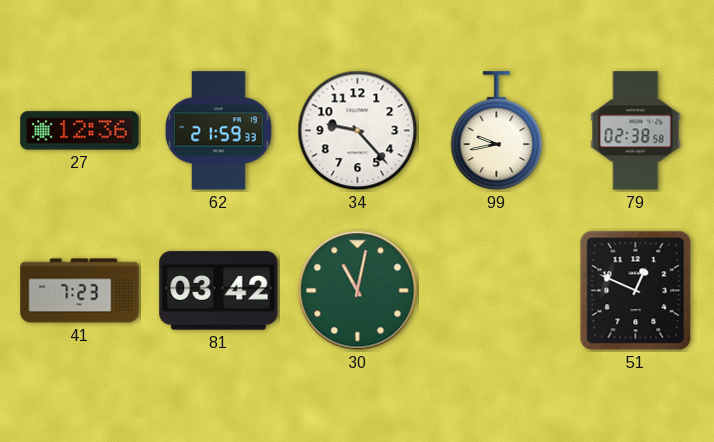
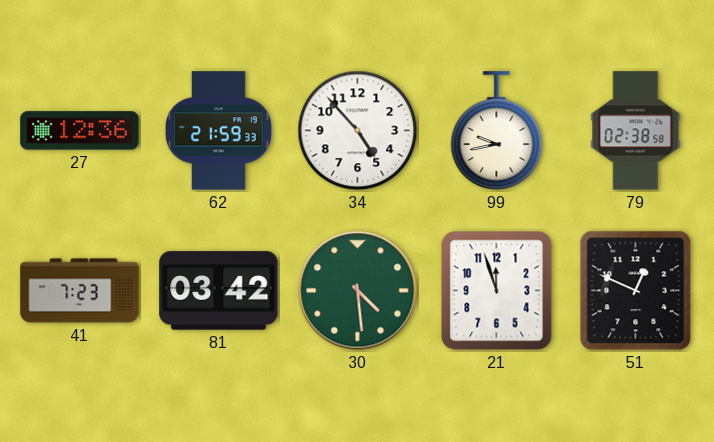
34: 9:23 -> 4:53 (358, 131)
30: 11:02 -> 4:29 (358, 291)
21: none -> 11:57 (497, 291)
